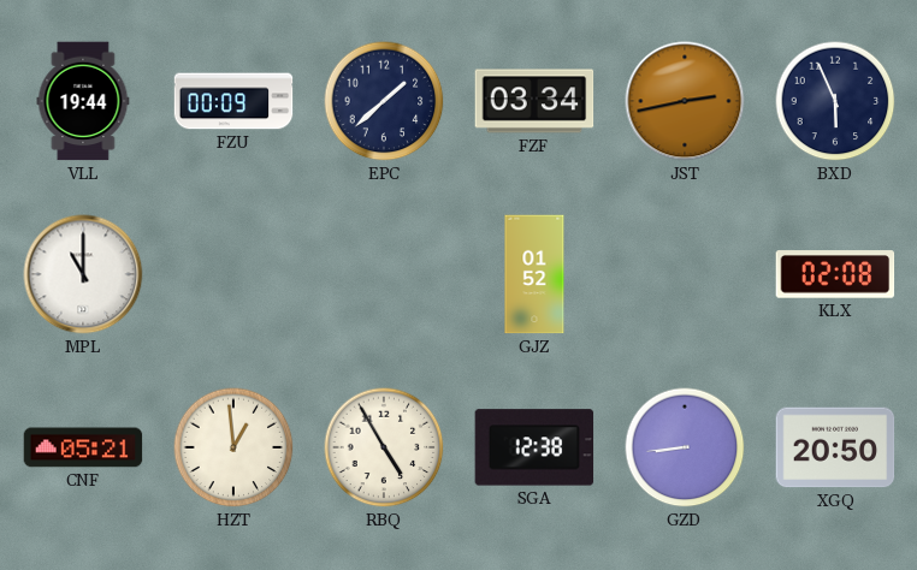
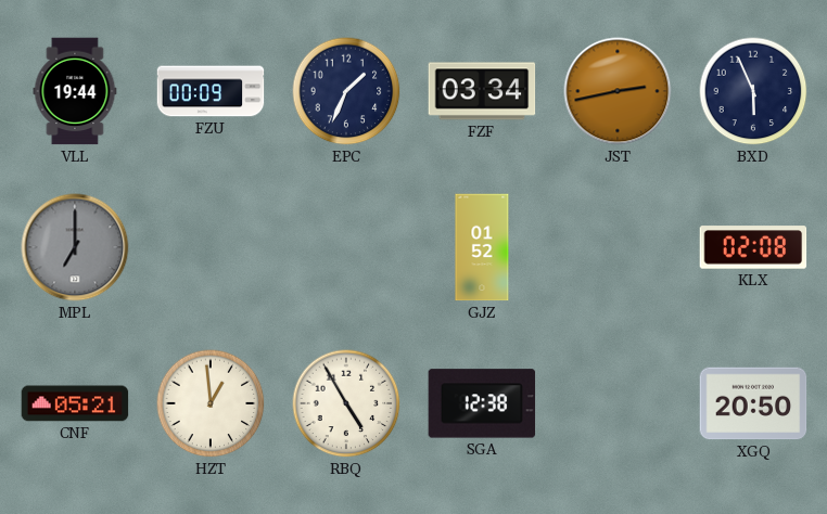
EPC: 1:38 -> 1:34 (346, 91)
MPL: 11:00 -> 7:00 (75, 247)
MPL dial: white -> grey (75, 247)
GZD: 8:44 -> none (685, 447)
